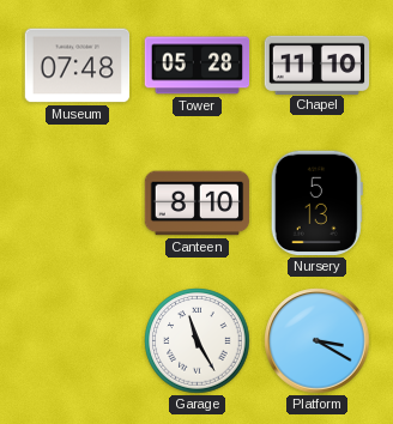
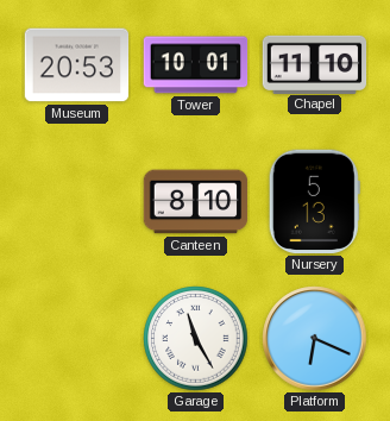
Museum: 07:48 -> 20:53 (77, 65)
Tower: 05:28 -> 10:01 (196, 65)
Platform: 3:20 -> 6:19 (315, 339)
